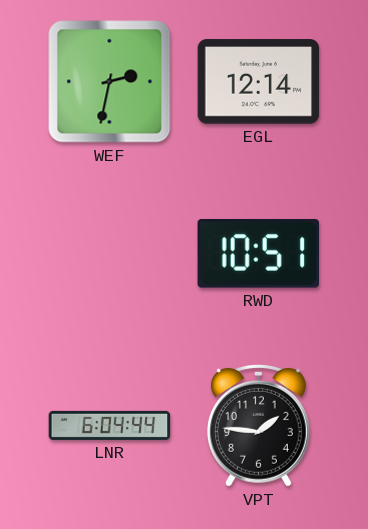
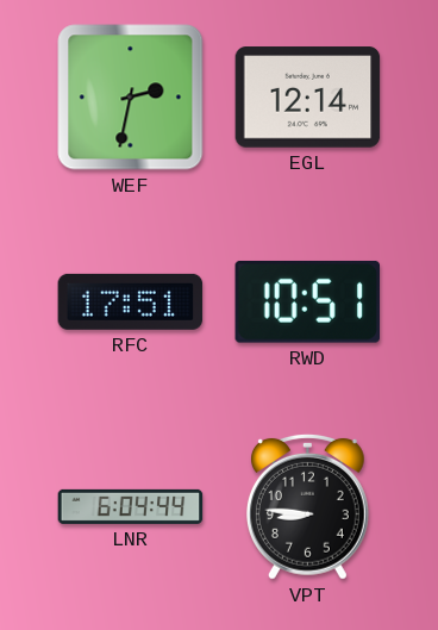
RFC: none -> 17:51 (131, 301)
VPT: 1:46 -> 8:46 (307, 506)
